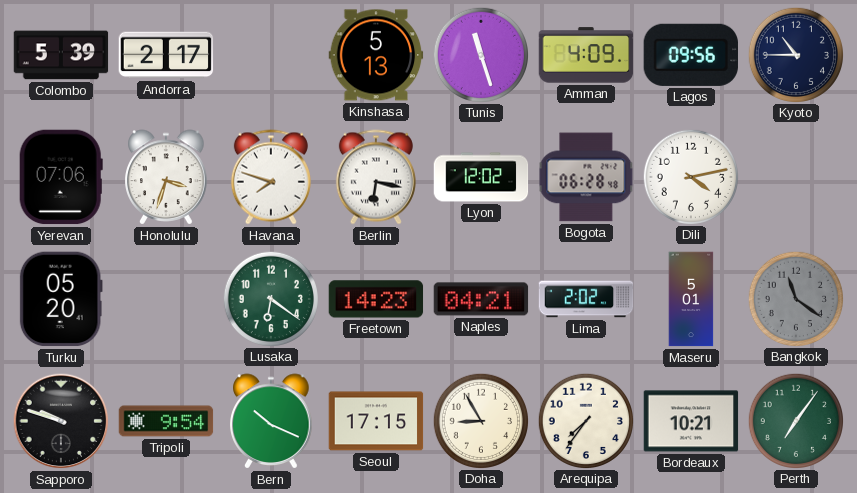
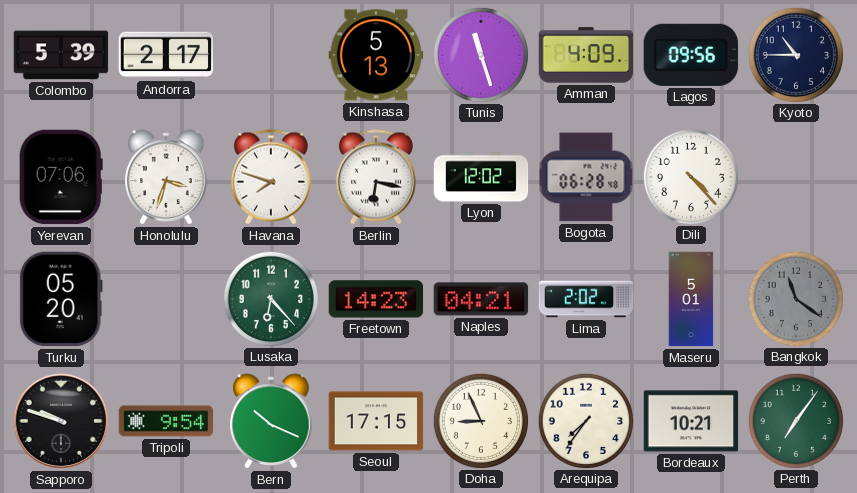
Dili: 4:13 -> 4:23 (690, 176)
Lusaka: 6:21 -> 6:23 (270, 298)
Doha: 8:55 -> 8:56 (480, 420)
